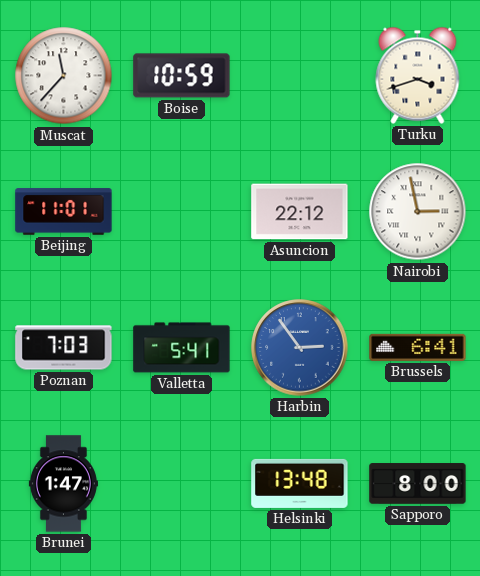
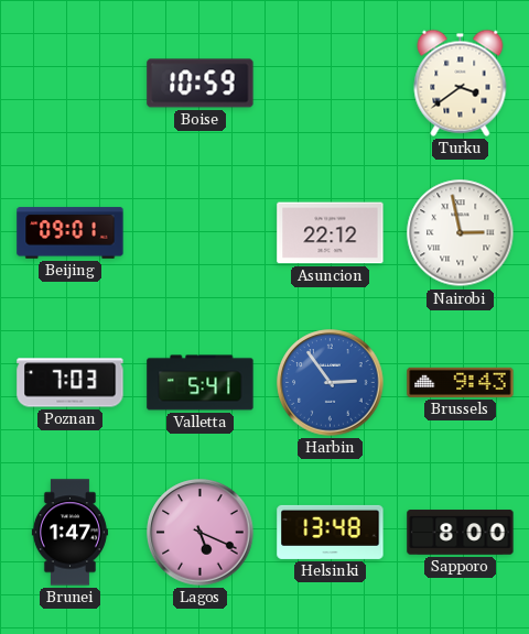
Muscat: 11:37 -> none (64, 76)
Turku: 3:42 -> 3:39 (461, 83)
Beijing: 11:01 -> 09:01 (71, 233)
Brussels: 6:41 -> 9:43 (461, 382)
Lagos: none -> 5:19 (201, 533)
